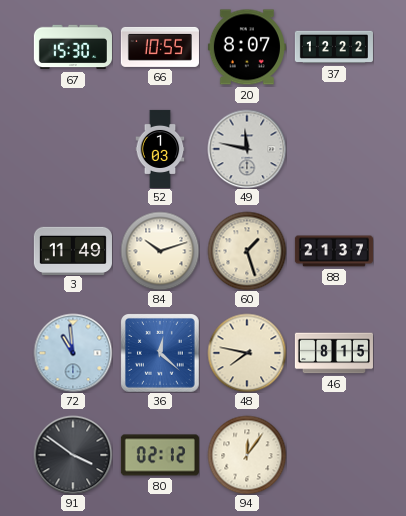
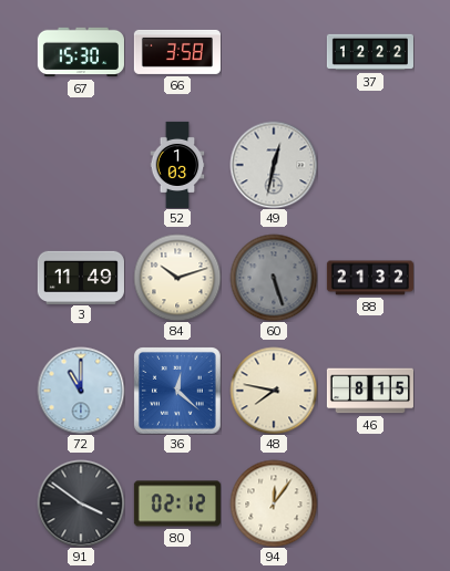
66: 10:55 -> 3:58 (177, 52)
20: 8:07 -> none (247, 47)
49: 11:47 -> 12:32 (274, 165)
60: 1:27 -> 5:27 (274, 278)
60 dial: cream -> grey (274, 278)
88: 21:37 -> 21:32 (370, 278)
72: 10:59 -> 11:00 (81, 391)
